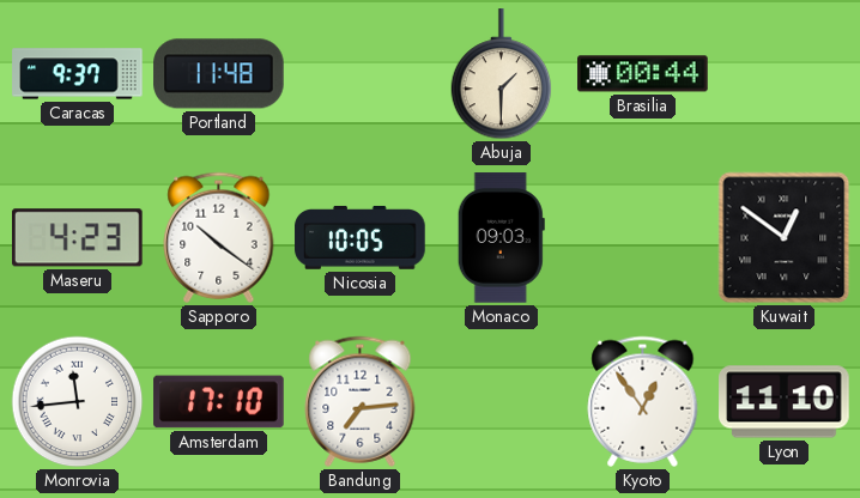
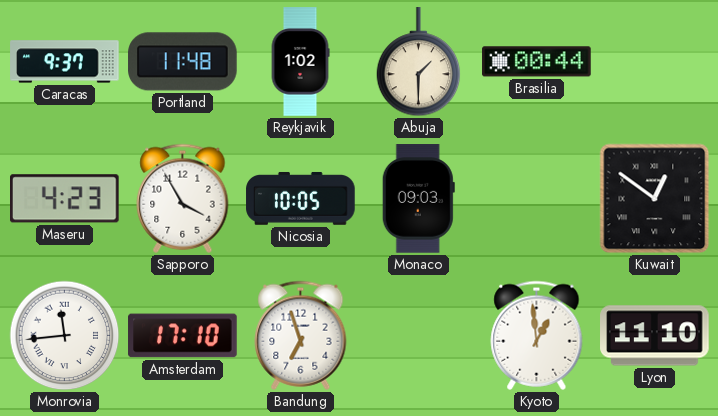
Reykjavik: none -> 1:02 (300, 62)
Sapporo: 10:21 -> 3:55 (183, 198)
Bandung: 7:14 -> 6:57 (301, 335)
Kyoto: 12:54 -> 12:59 (537, 335)
